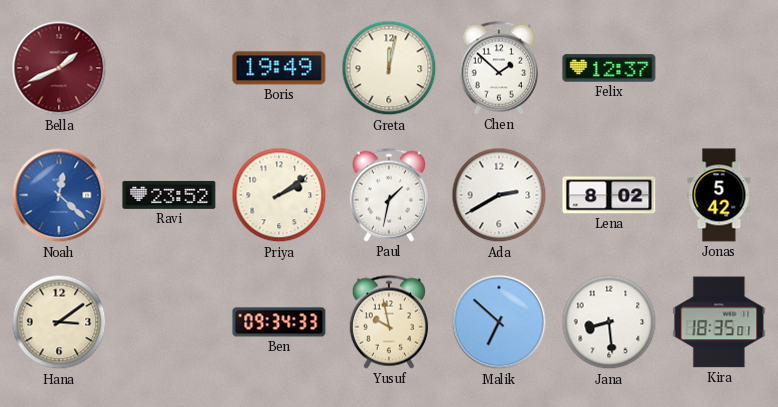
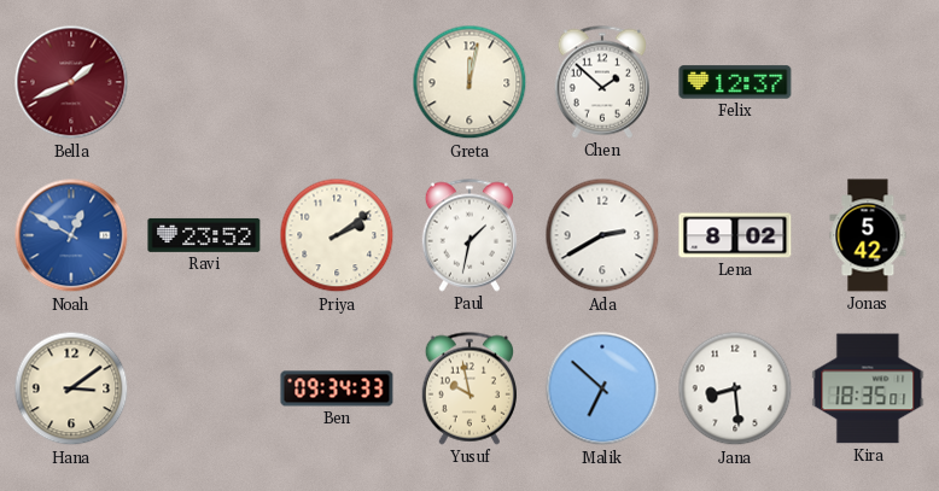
Boris: 19:49 -> none (279, 68)
Noah: 12:22 -> 12:50 (71, 235)
